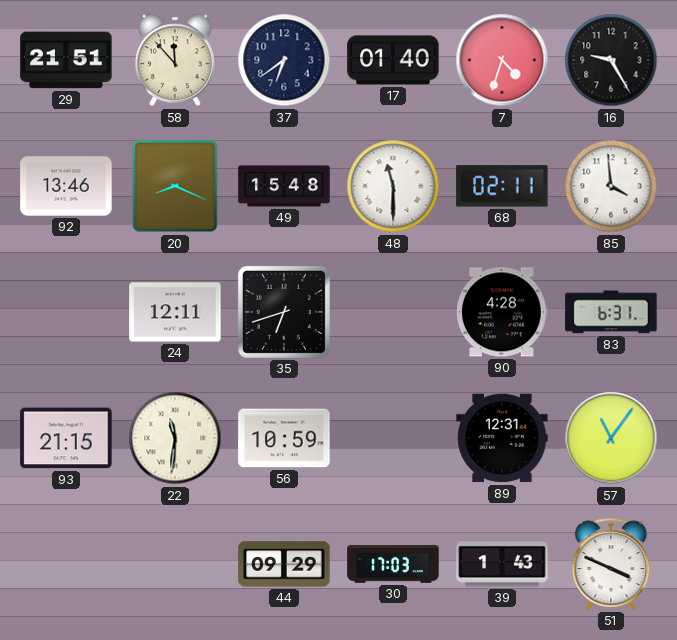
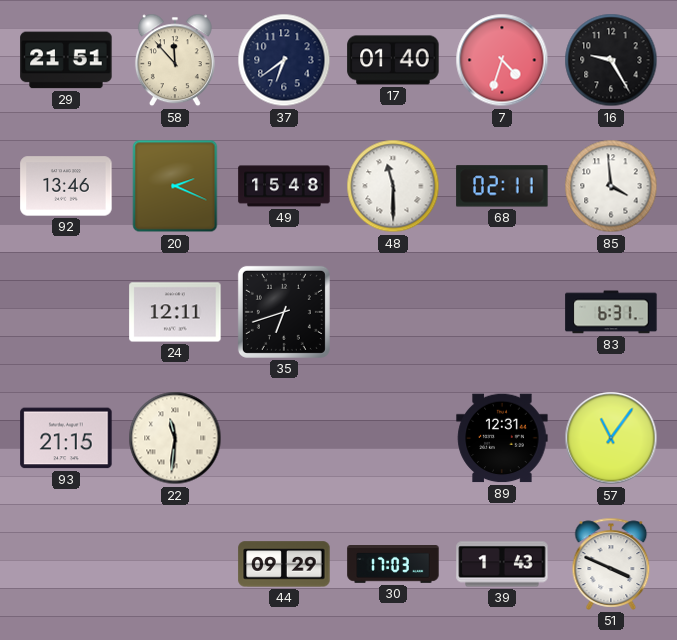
20: 8:19 -> 2:19 (175, 186)
90: 4:28 -> none (503, 312)
56: 10:59 -> none (284, 438)
